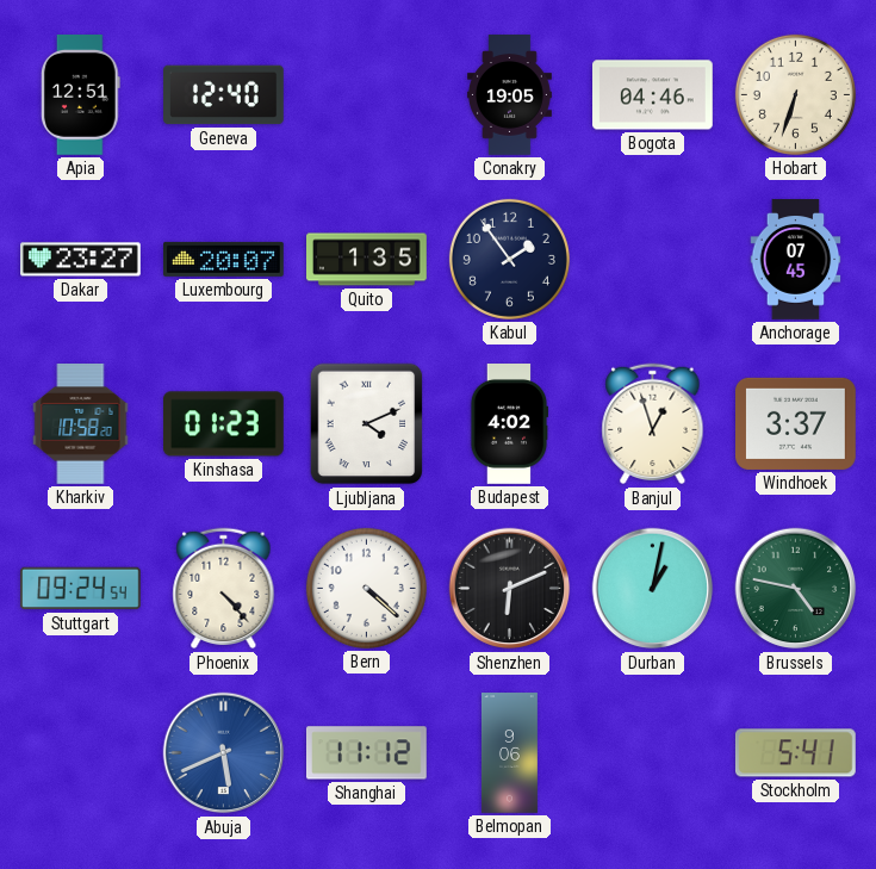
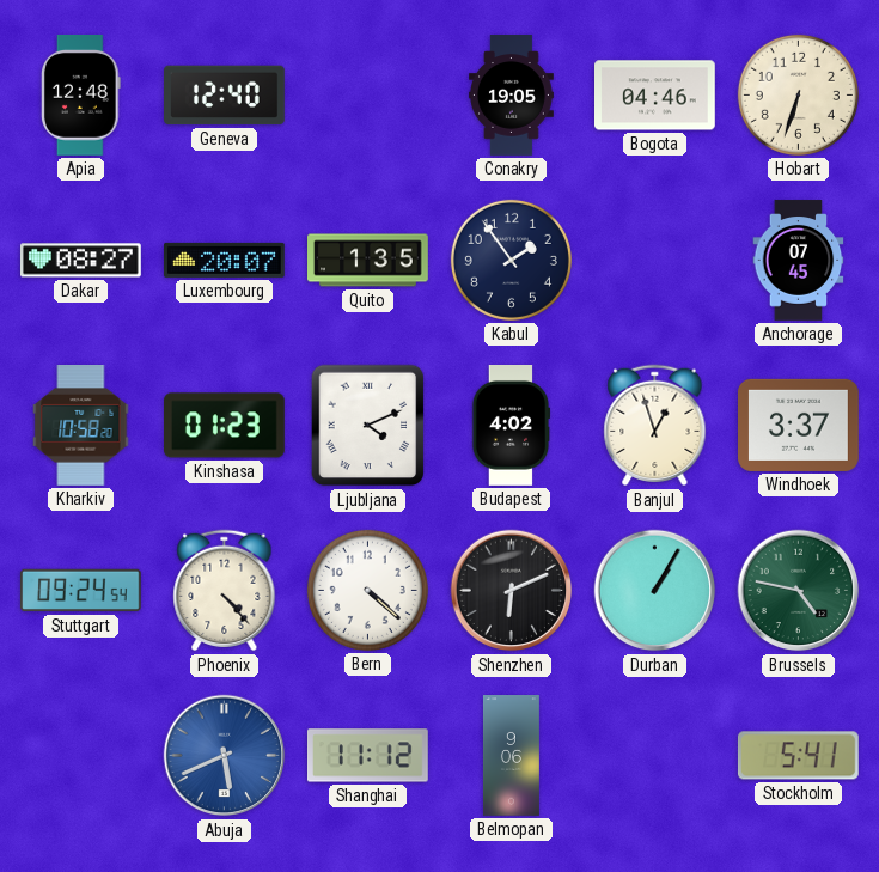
Apia: 12:51 -> 12:48 (80, 96)
Dakar: 23:27 -> 08:27 (81, 261)
Durban: 1:02 -> 1:05 (655, 591)
